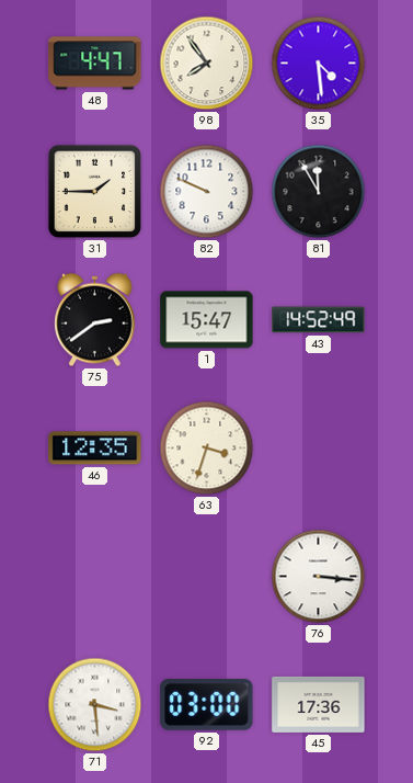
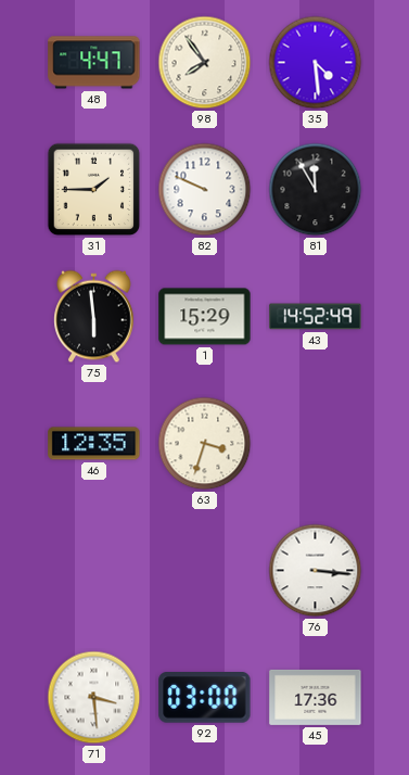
75: 2:39 -> 5:59 (94, 317)
1: 15:47 -> 15:29 (205, 317)
